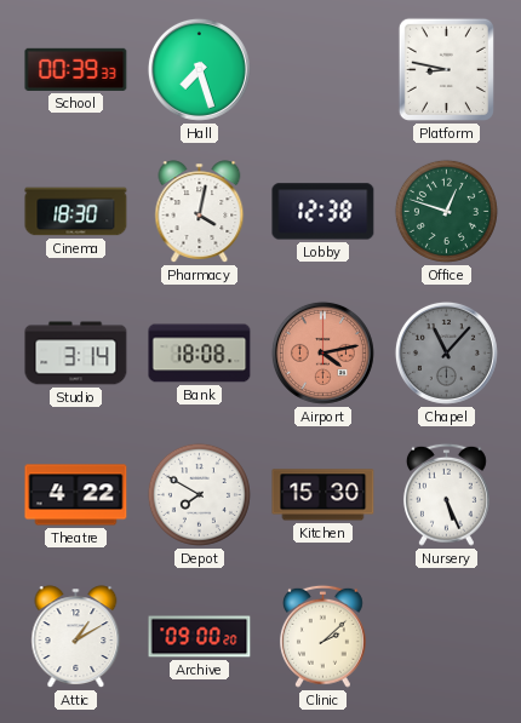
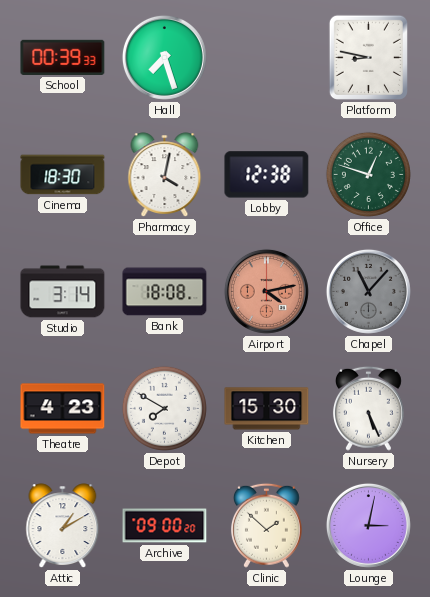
Theatre: 4:22 -> 4:23 (63, 409)
Clinic: 2:08 -> 1:52 (266, 525)
Lounge: none -> 3:02 (368, 525)
